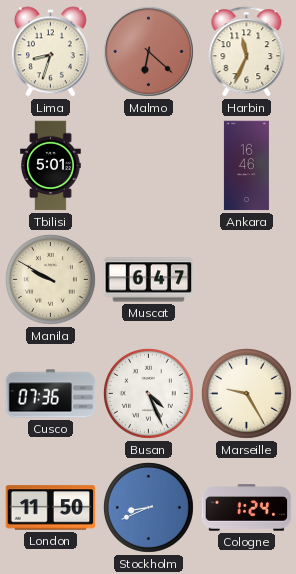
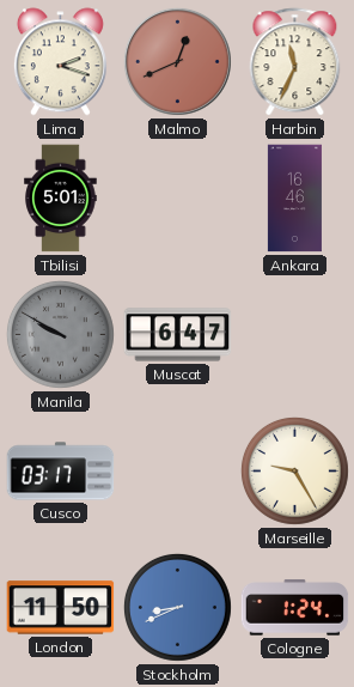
Lima: 8:33 -> 2:18 (60, 62)
Malmo: 6:22 -> 12:41 (177, 61)
Manila dial: cream -> grey (60, 334)
Cusco: 07:36 -> 03:17 (61, 472)
Busan: 4:26 -> none (148, 393)
